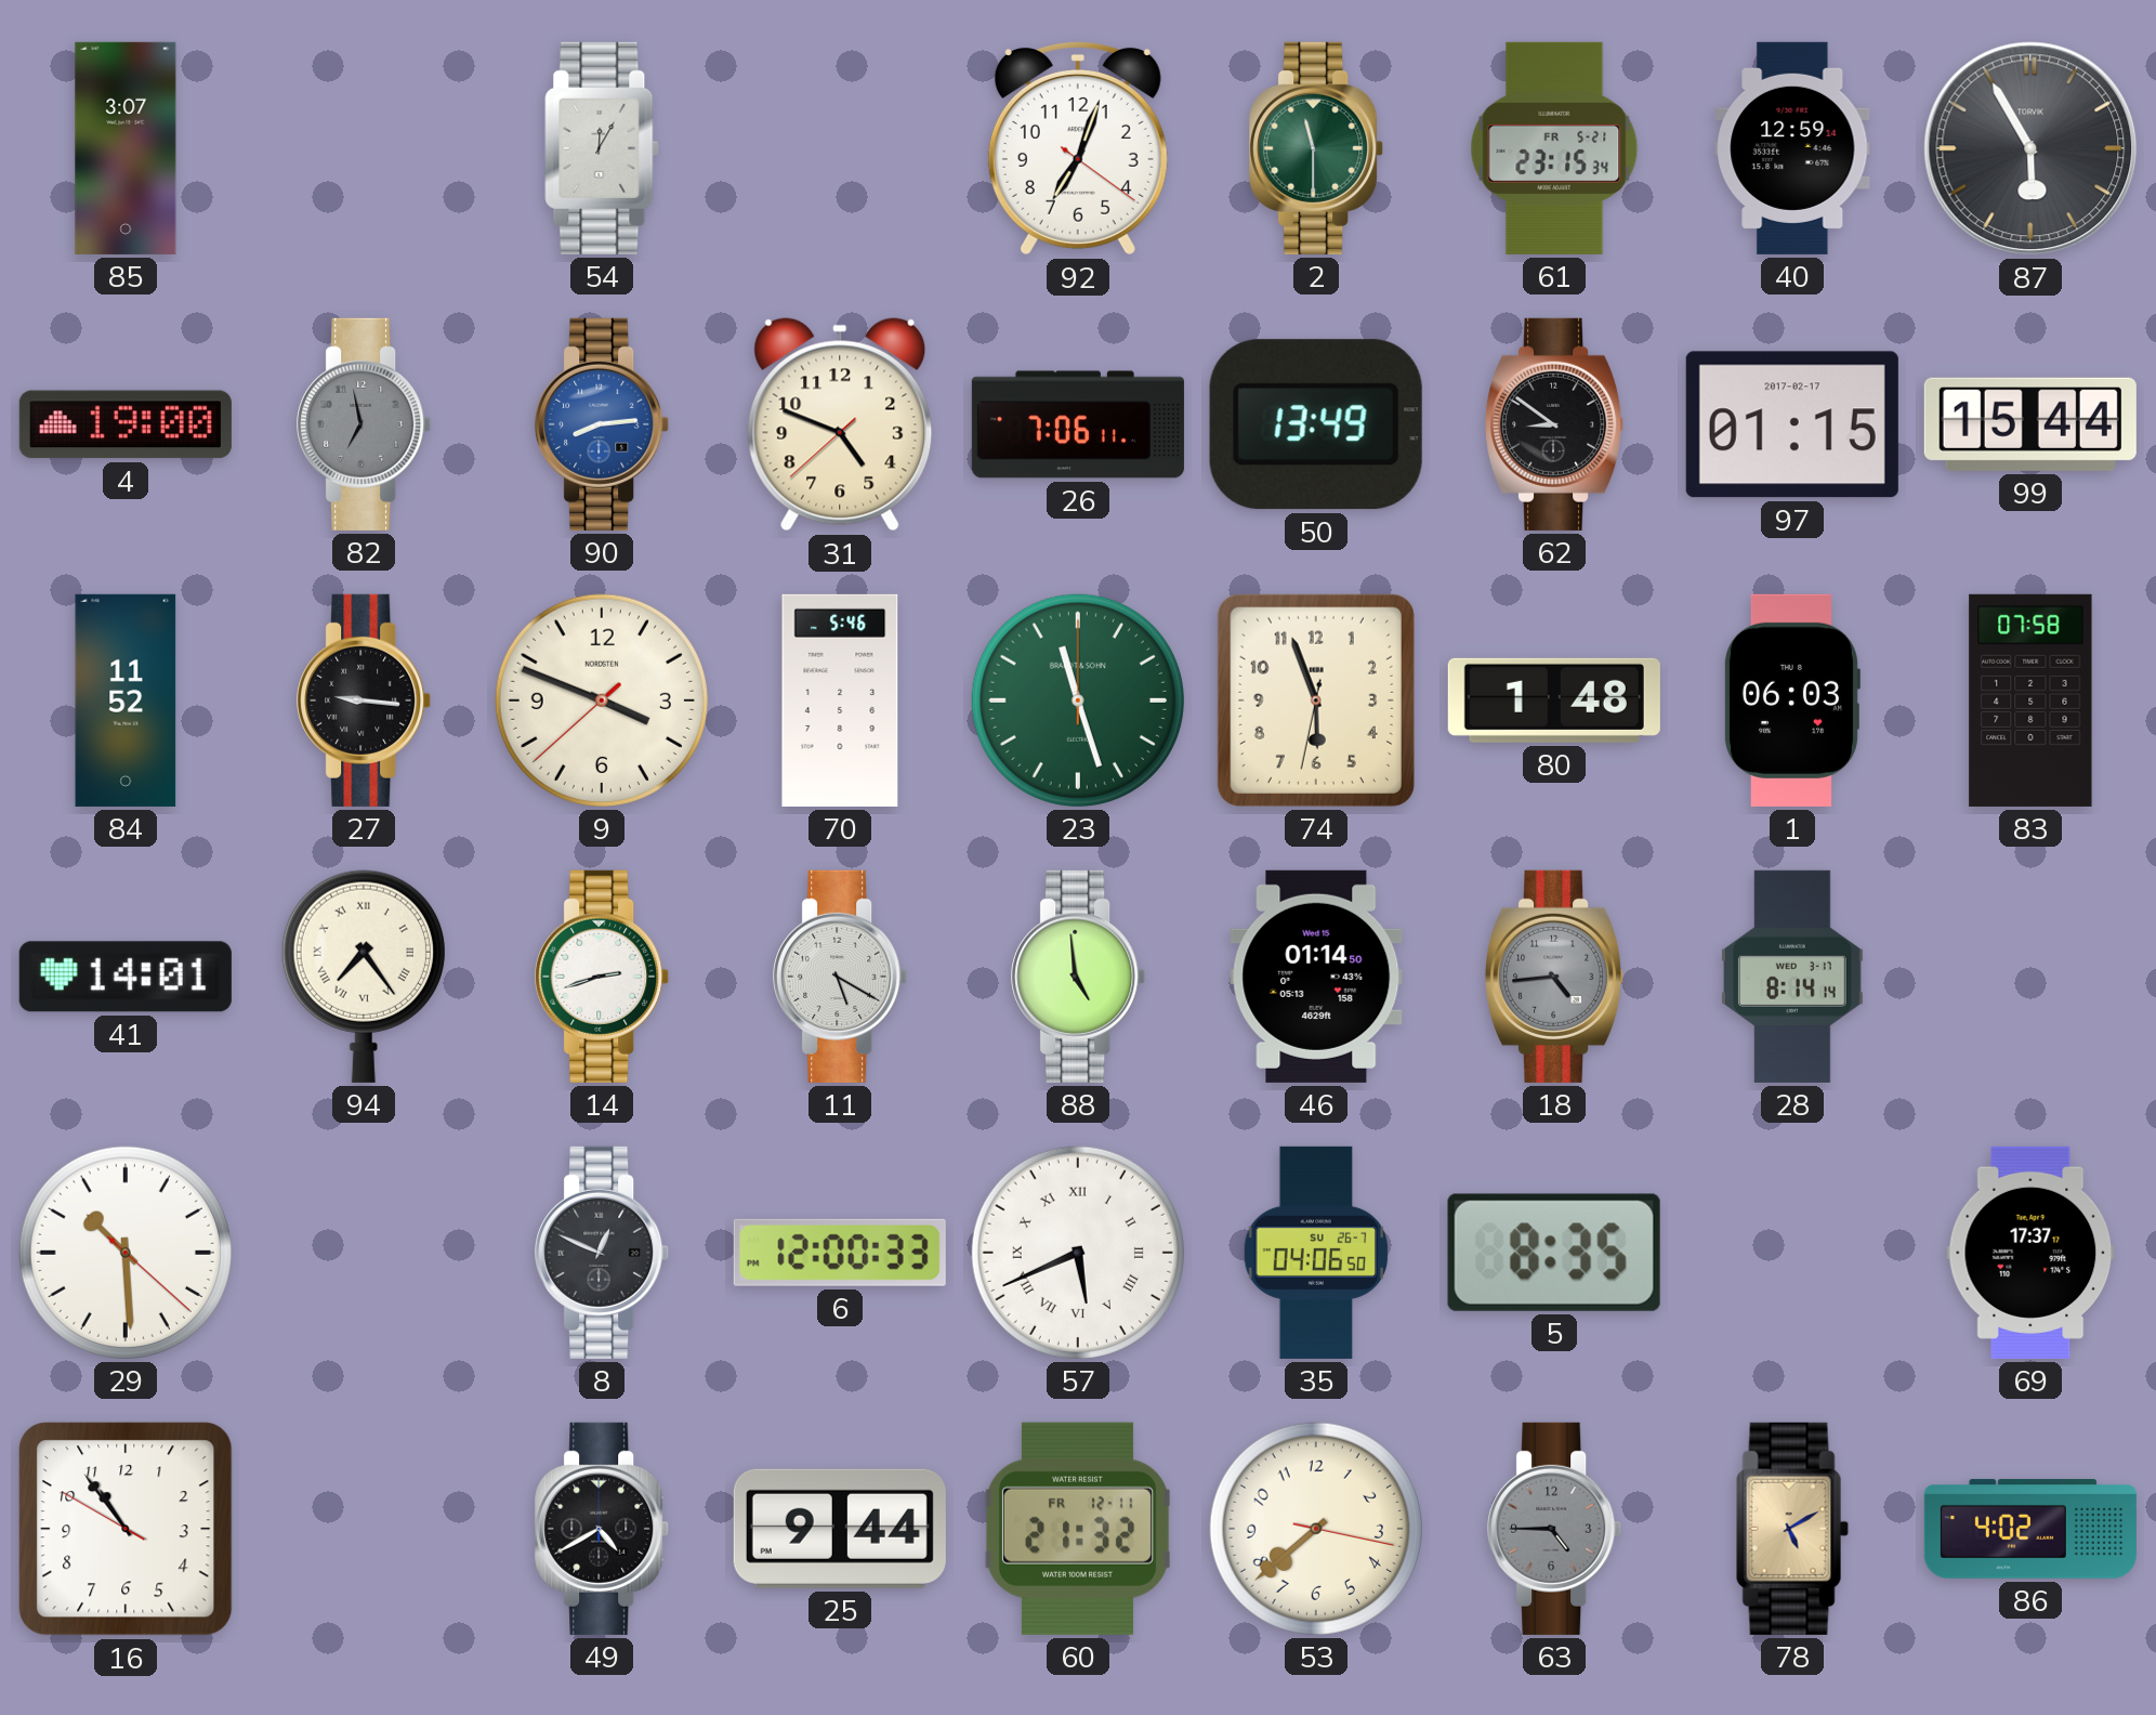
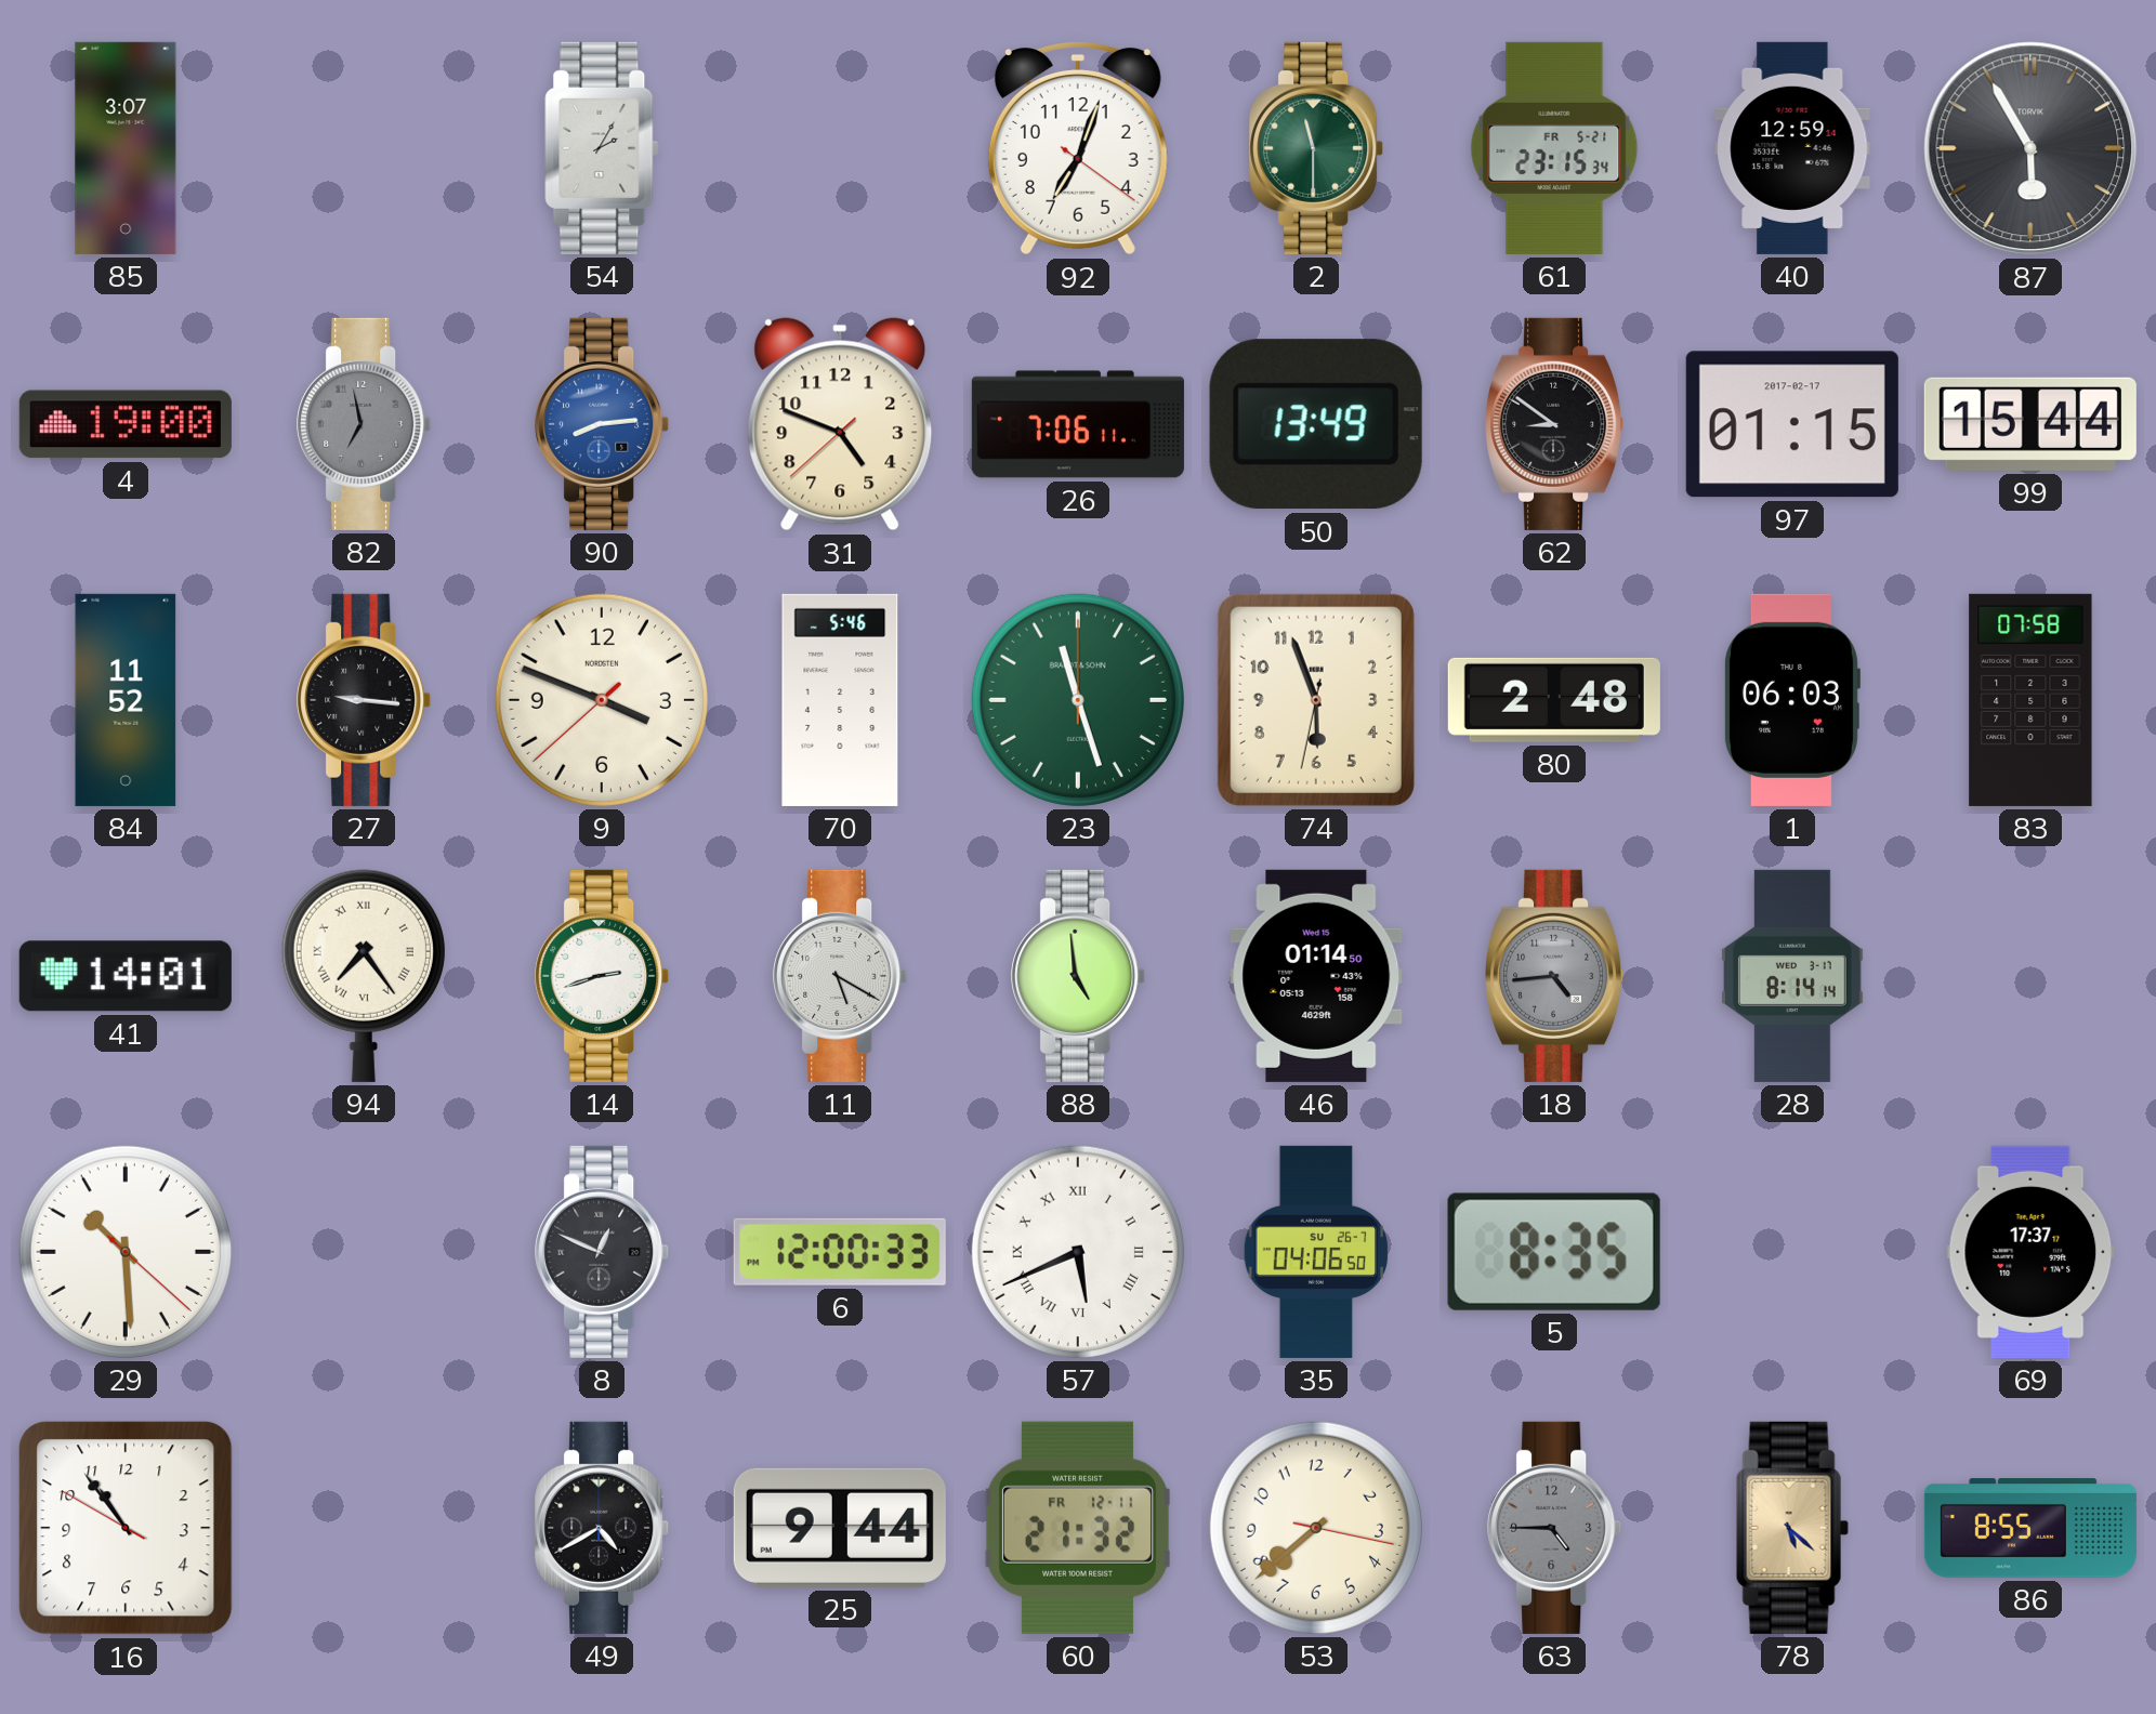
54: 12:05 -> 2:05 (602, 148)
80: 1:48 -> 2:48 (1554, 700)
78: 5:10 -> 5:22 (1792, 1528)
86: 4:02 -> 8:55 (2030, 1528)
